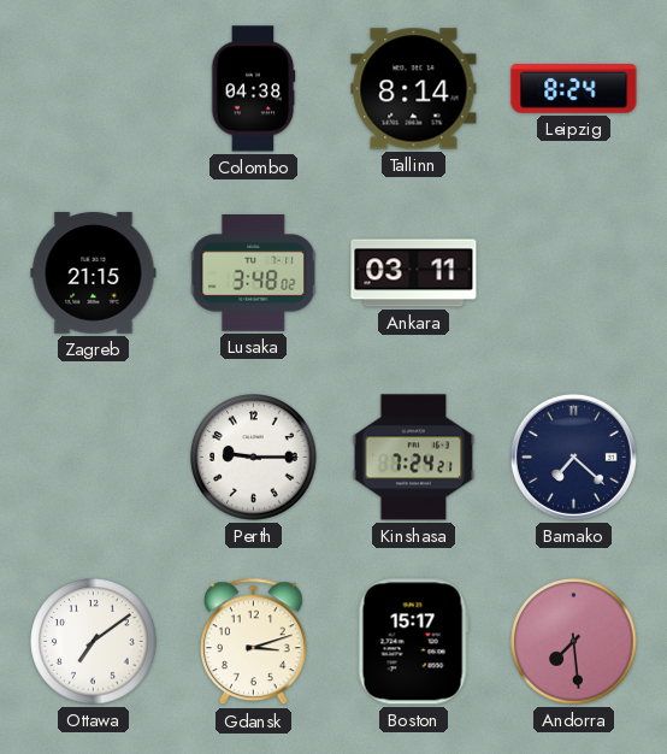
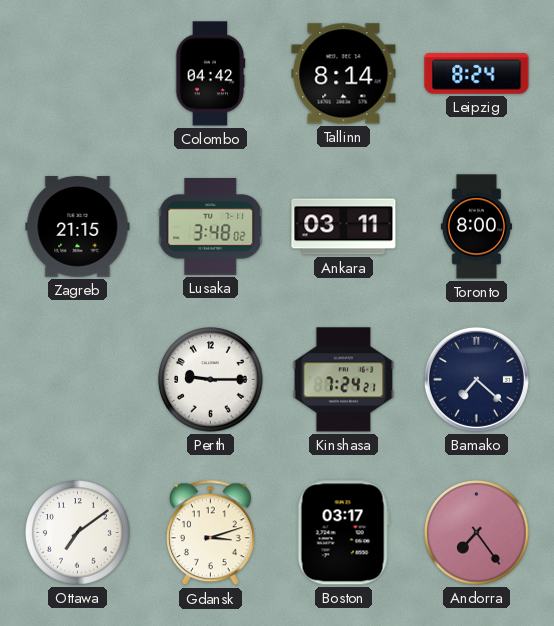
Colombo: 04:38 -> 04:42 (210, 74)
Toronto: none -> 8:00 (476, 227)
Boston: 15:17 -> 03:17 (343, 533)
Andorra: 7:29 -> 7:24 (477, 533)
